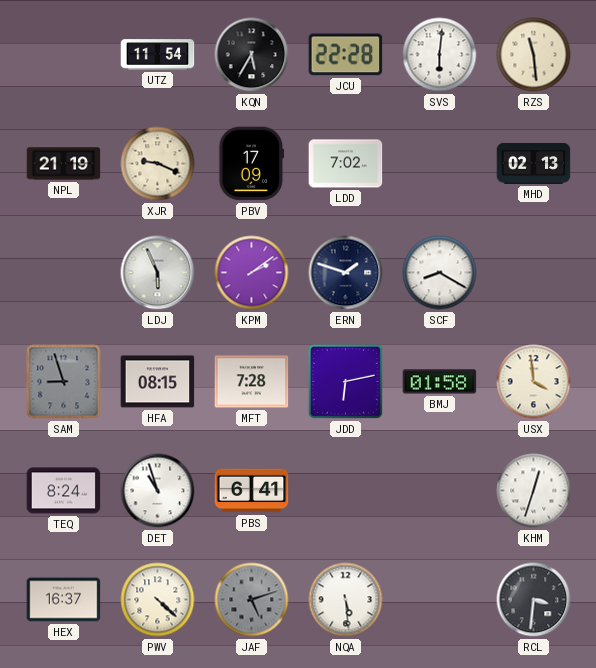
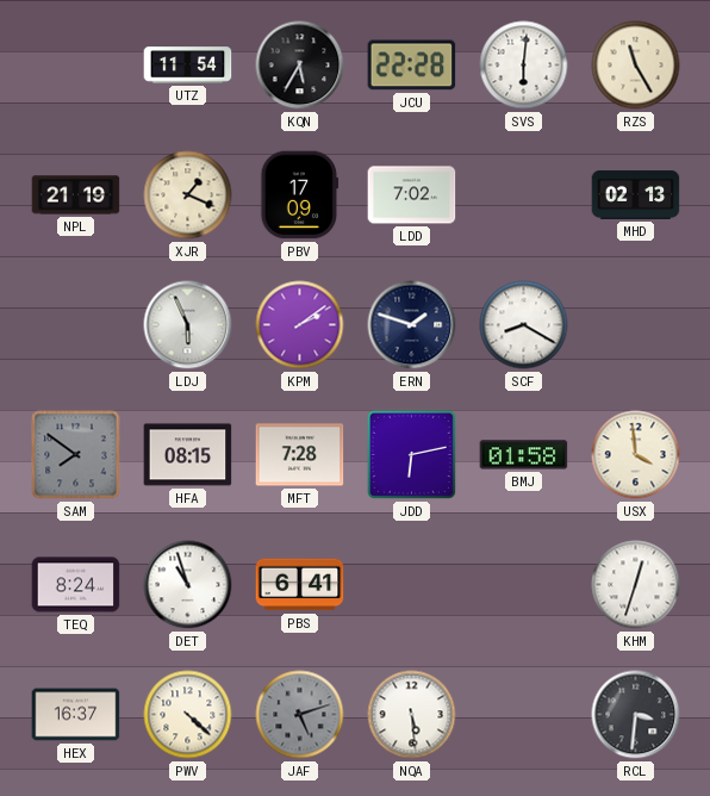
RZS: 11:29 -> 11:25 (636, 66)
XJR: 9:19 -> 1:19 (188, 195)
SAM: 8:57 -> 7:51 (76, 455)
